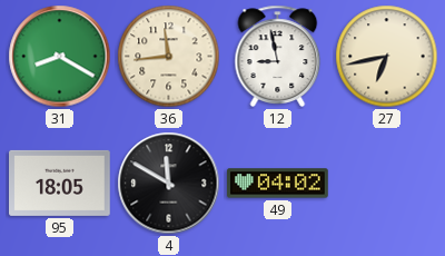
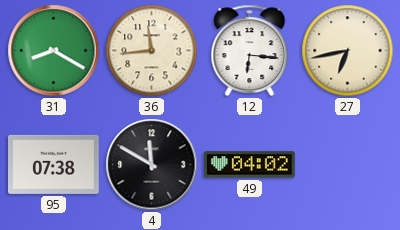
12: 8:58 -> 6:16 (250, 50)
95: 18:05 -> 07:38 (54, 164)
